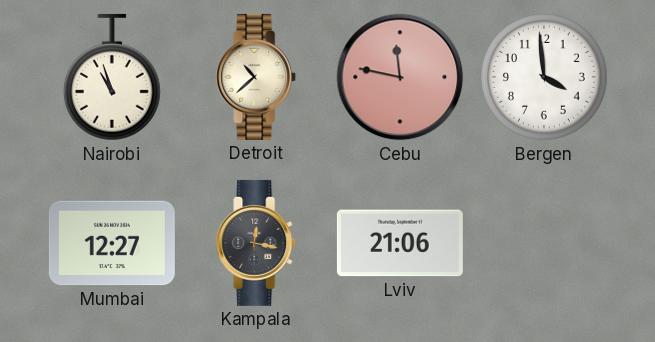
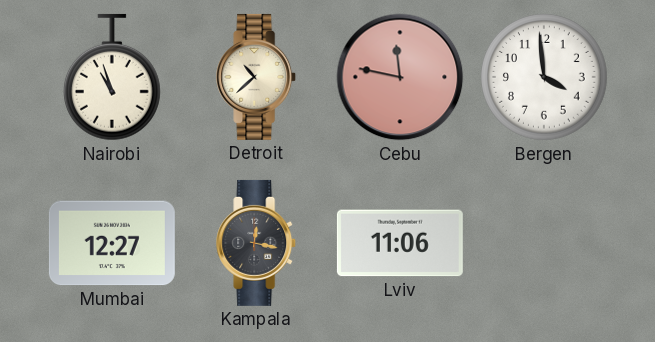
Lviv: 21:06 -> 11:06 (400, 243)
